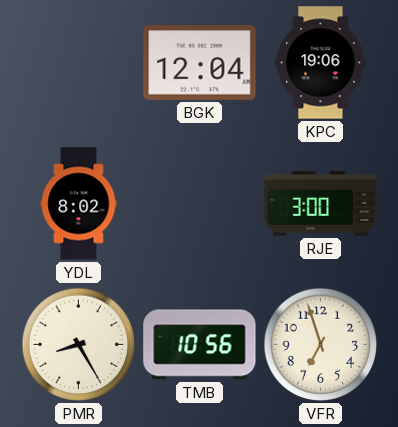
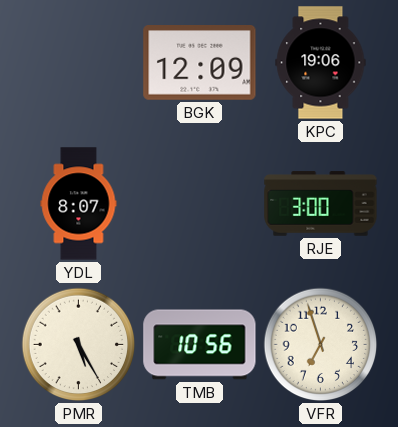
BGK: 12:04 -> 12:09 (200, 63)
YDL: 8:02 -> 8:07 (79, 204)
PMR: 8:25 -> 5:25 (79, 345)
